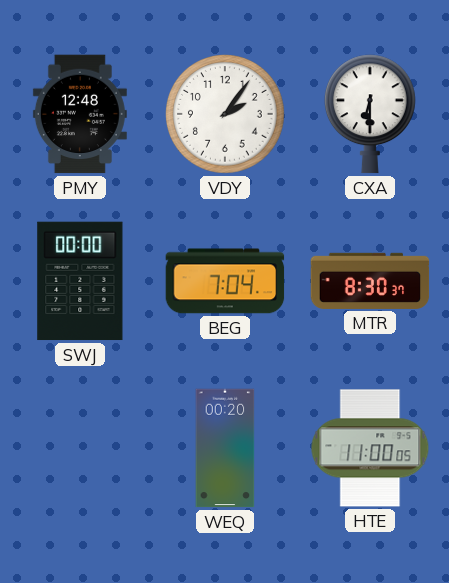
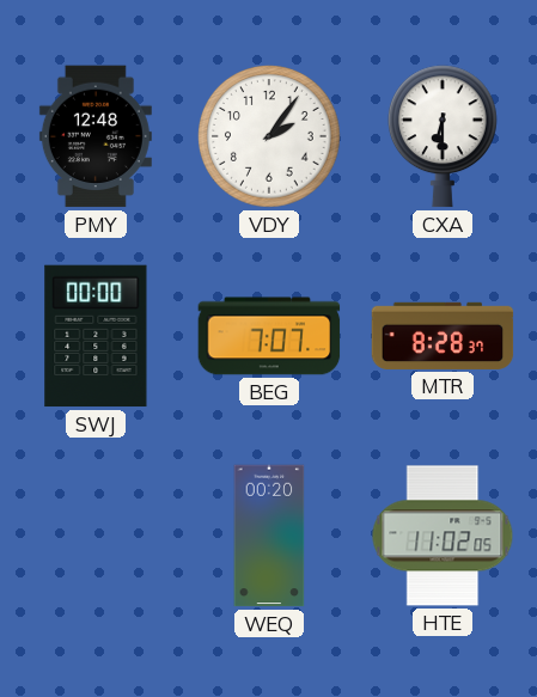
BEG: 7:04 -> 7:07 (269, 336)
MTR: 8:30 -> 8:28 (443, 336)
HTE: 11:00 -> 11:02 (443, 536)
